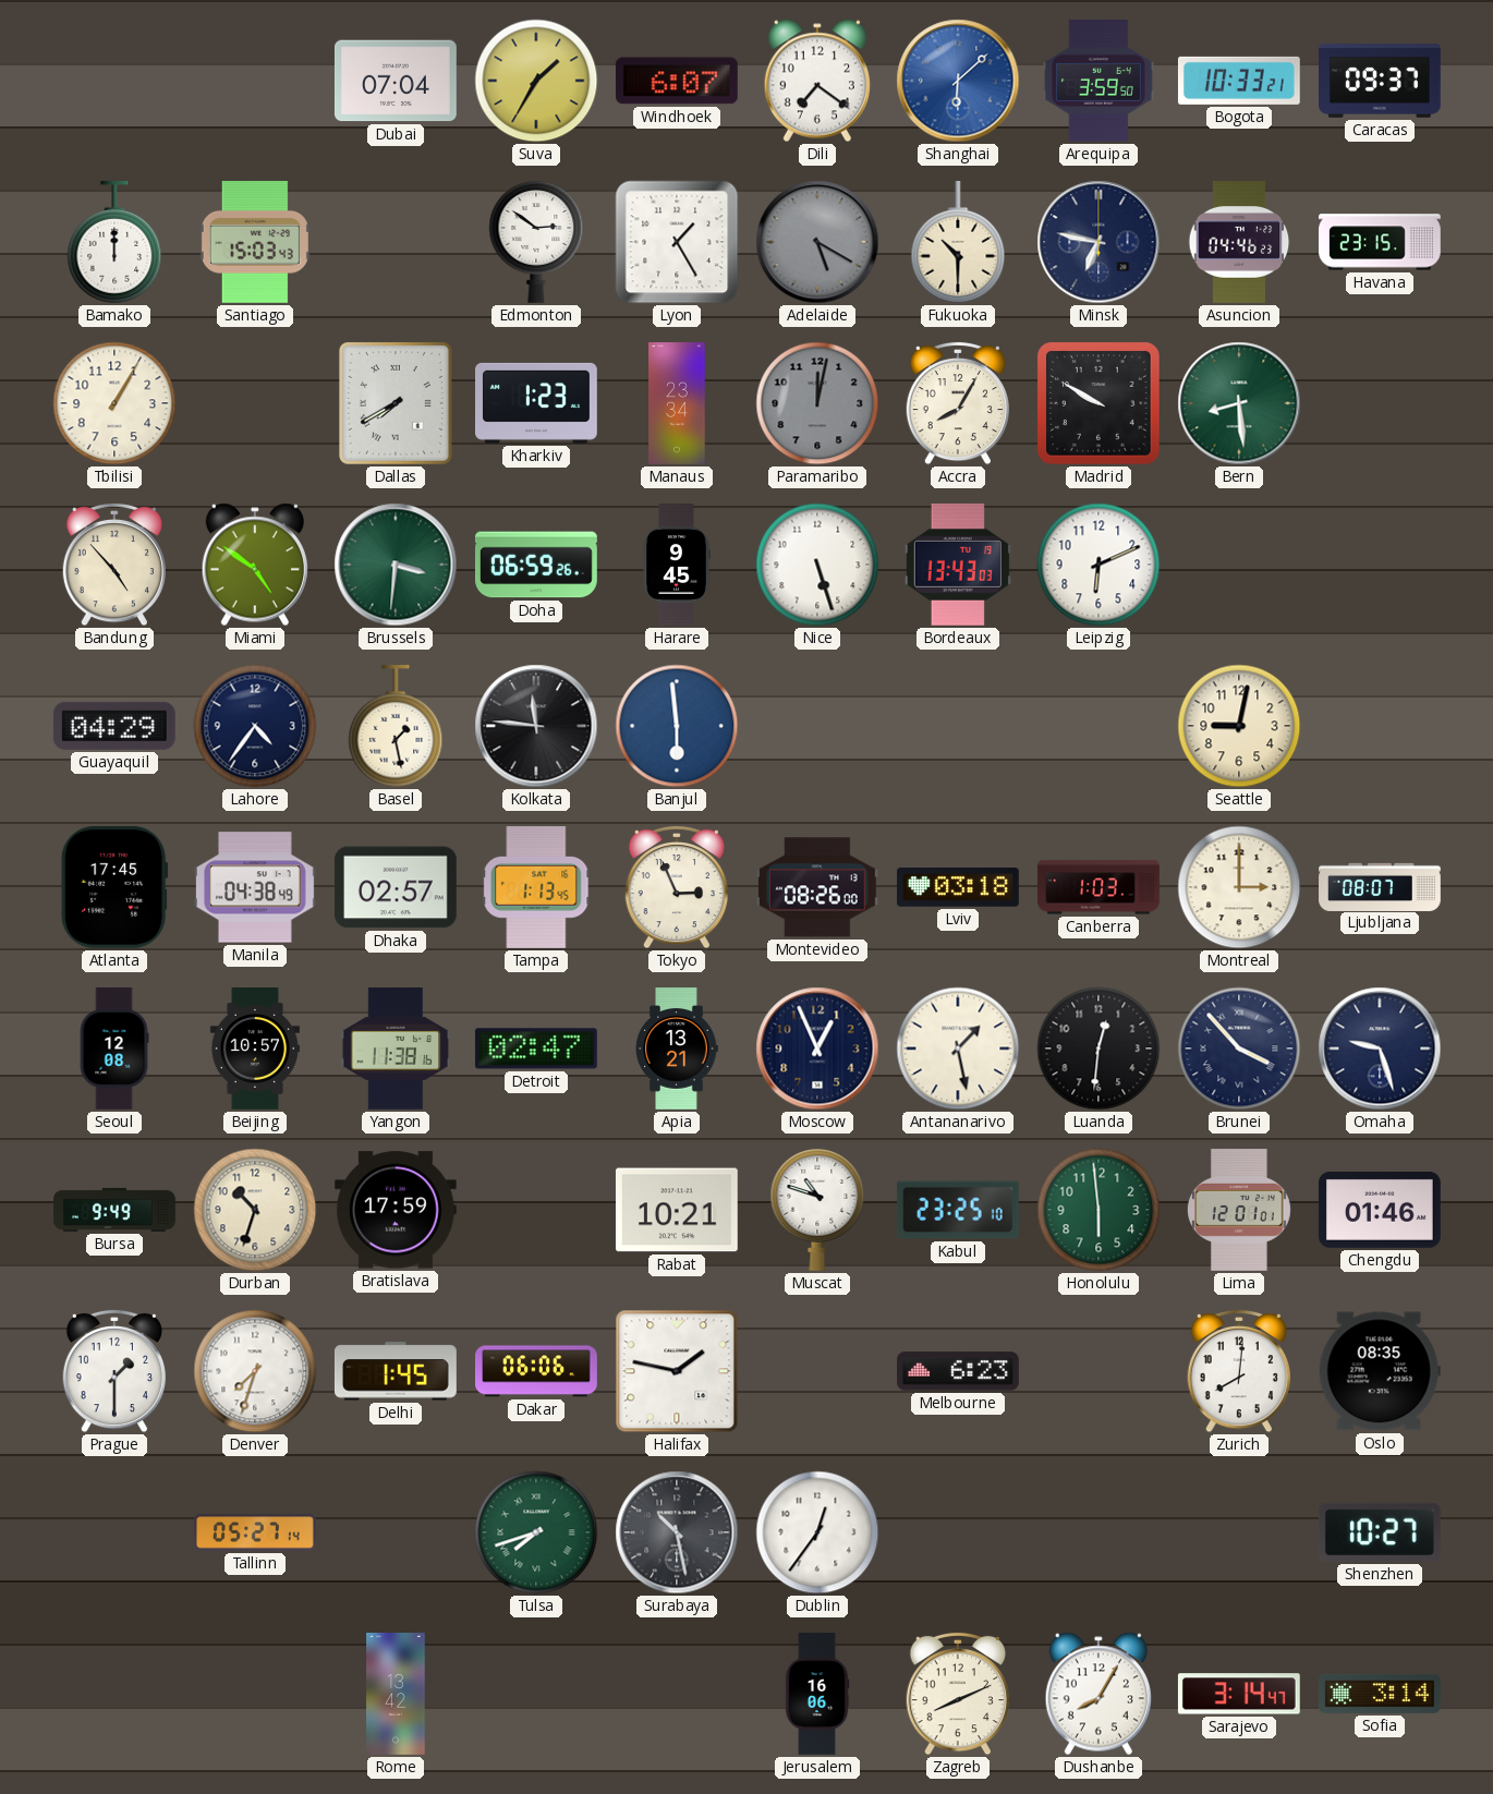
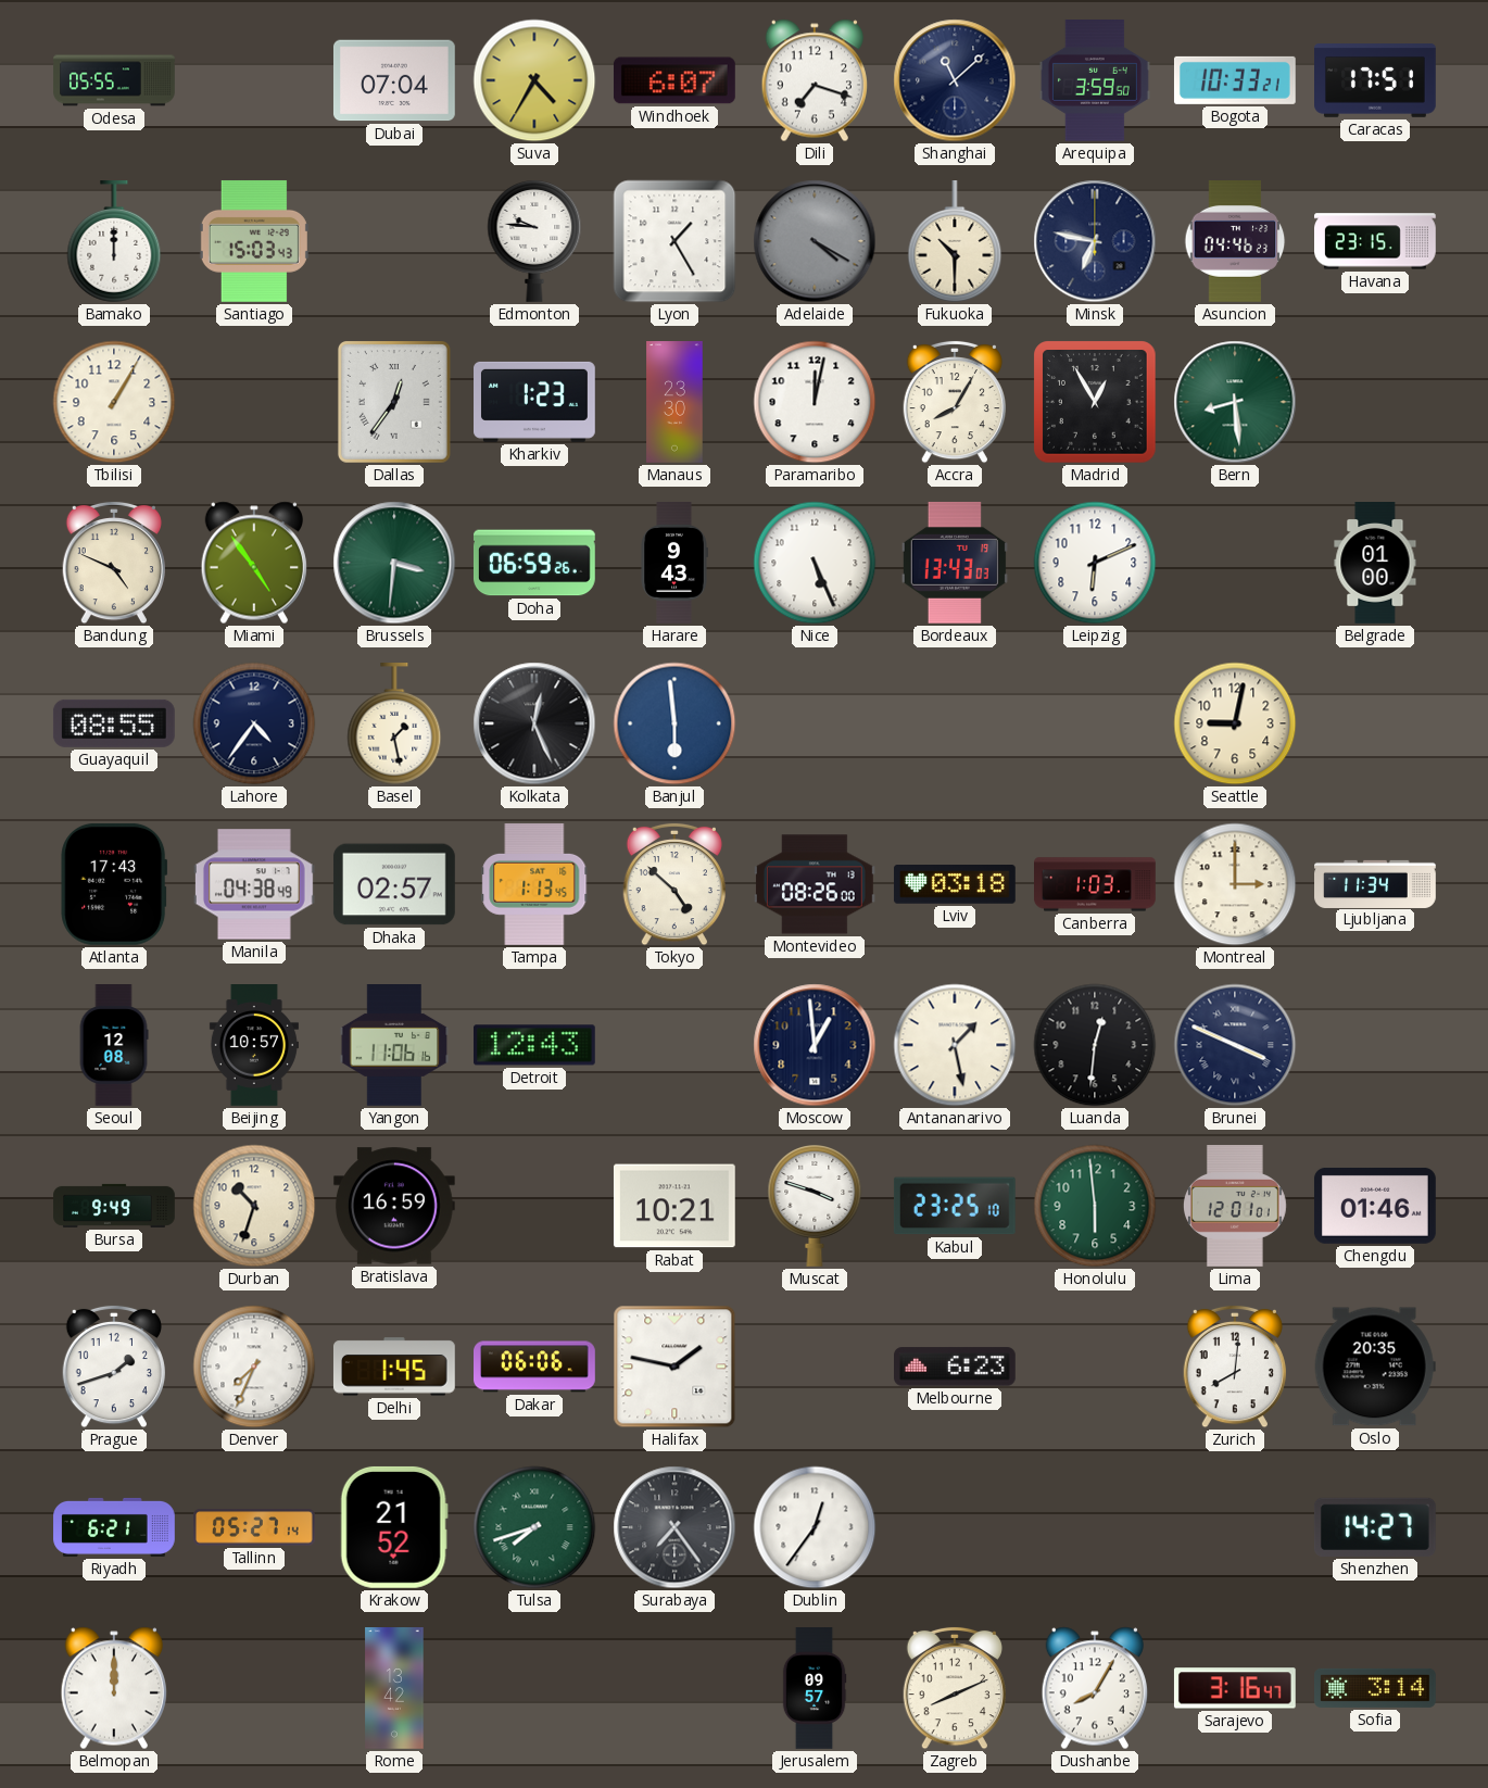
Odesa: none -> 05:55 (114, 80)
Suva: 1:35 -> 4:35 (534, 80)
Dili: 7:21 -> 7:18 (814, 80)
Shanghai: 6:08 -> 11:08 (955, 80)
Shanghai dial: blue -> navy (955, 80)
Caracas: 09:37 -> 17:51 (1376, 81)
Edmonton: 2:51 -> 9:46 (534, 241)
Adelaide: 5:20 -> 4:20 (815, 241)
Dallas: 7:40 -> 12:36 (394, 403)
Manaus: 23:34 -> 23:30 (674, 402)
Paramaribo dial: grey -> white (815, 402)
Madrid: 9:50 -> 12:55 (1095, 402)
Bandung: 4:53 -> 4:49 (113, 563)
Miami: 4:51 -> 4:54 (253, 563)
Harare: 9:45 -> 9:43 (674, 563)
Nice: 5:27 -> 5:26 (815, 563)
Belgrade: none -> 01:00 (1375, 563)
Guayaquil: 04:29 -> 08:55 (114, 723)
Kolkata: 11:46 -> 12:26 (534, 723)
Atlanta: 17:45 -> 17:43 (114, 884)
Tokyo: 2:56 -> 4:52 (673, 884)
Ljubljana: 08:07 -> 11:34 (1375, 883)
Yangon: 11:38 -> 11:06 (394, 1046)
Detroit: 02:47 -> 12:43 (534, 1045)
Apia: 13:21 -> none (677, 1050)
Moscow: 12:56 -> 12:59 (815, 1045)
Brunei: 3:53 -> 3:49 (1235, 1045)
Omaha: 9:27 -> none (1380, 1048)
Bratislava: 17:59 -> 16:59 (394, 1206)
Muscat: 10:48 -> 3:48 (815, 1206)
Prague: 1:30 -> 1:42 (113, 1367)
Denver: 7:33 -> 7:34 (254, 1367)
Oslo: 08:35 -> 20:35 (1375, 1367)
Riyadh: none -> 6:21 (114, 1527)
Krakow: none -> 21:52 (394, 1527)
Surabaya: 10:28 -> 7:24 (674, 1527)
Shenzhen: 10:27 -> 14:27 (1375, 1527)
Belmopan: none -> 12:00 (113, 1688)
Jerusalem: 16:06 -> 09:57 (815, 1688)
Sarajevo: 3:14 -> 3:16 (1235, 1688)
